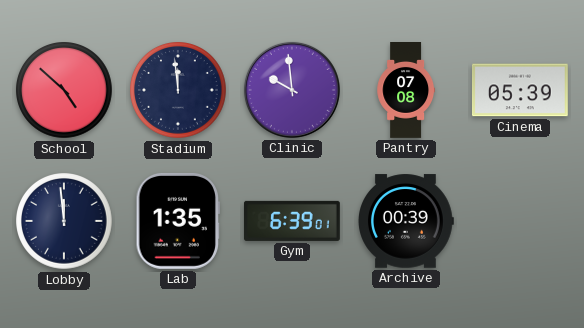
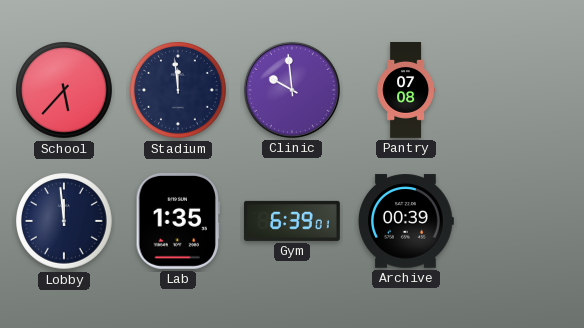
School: 4:52 -> 5:37 (65, 91)
Cinema: 05:39 -> none (520, 90)
